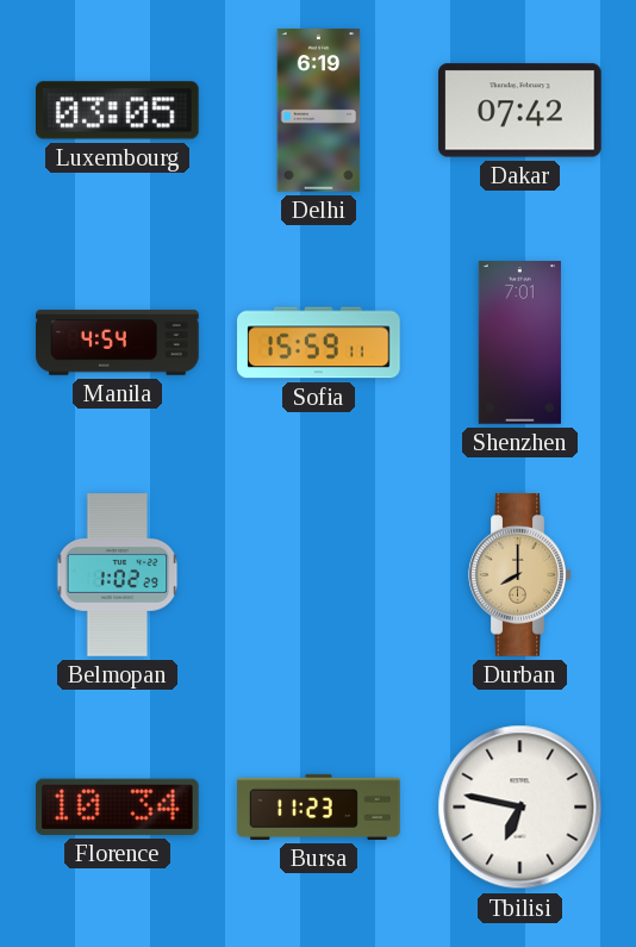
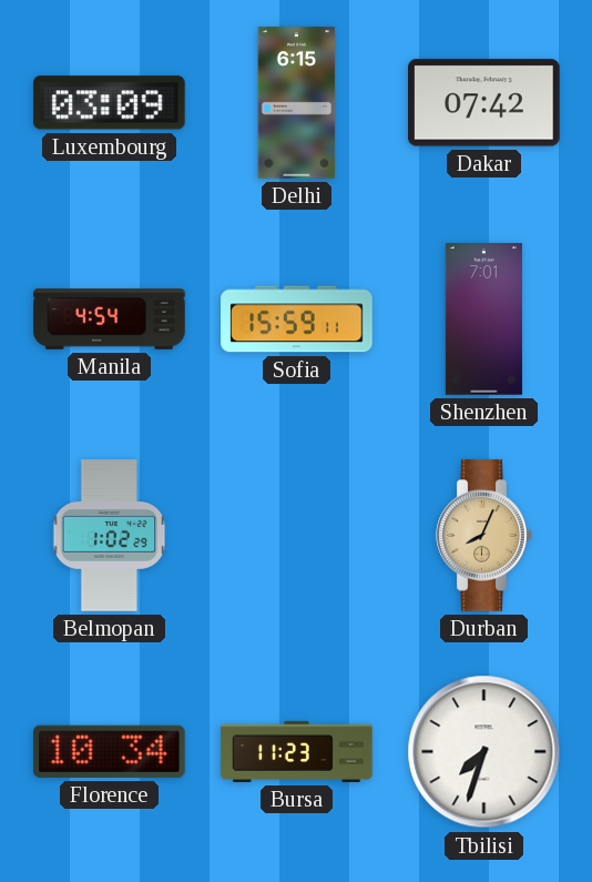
Luxembourg: 03:05 -> 03:09 (110, 103)
Delhi: 6:19 -> 6:15 (297, 103)
Durban: 8:00 -> 8:04 (484, 536)
Tbilisi: 6:47 -> 7:33 (484, 752)
